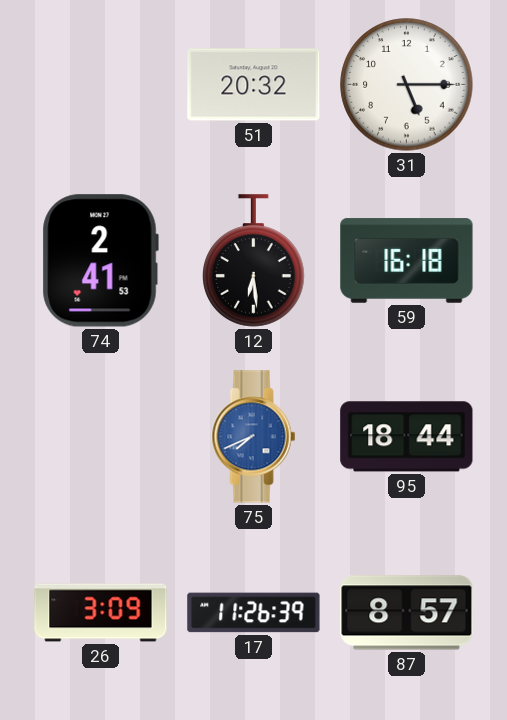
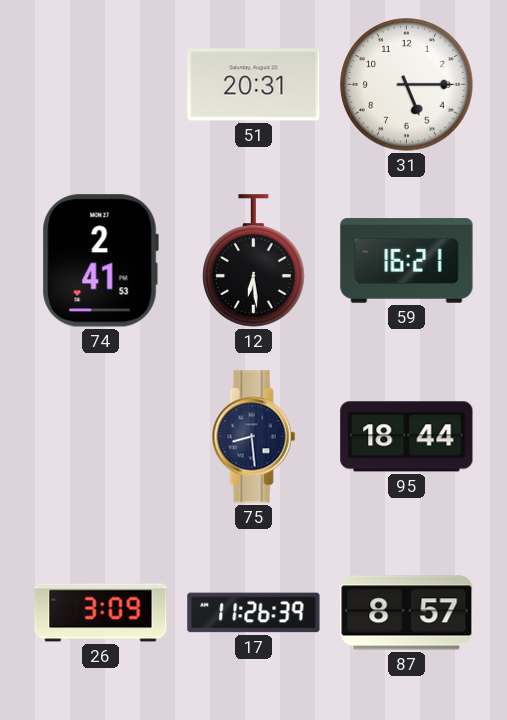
51: 20:32 -> 20:31 (254, 85)
59: 16:18 -> 16:21 (407, 261)
75: 7:41 -> 8:29 (254, 437)
75 dial: blue -> navy (254, 437)
